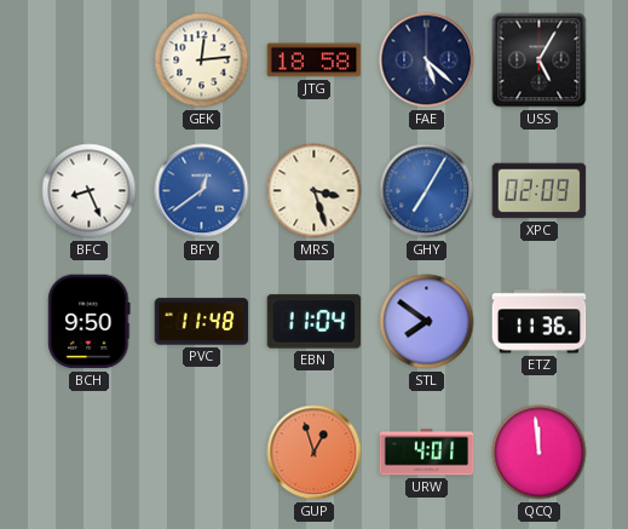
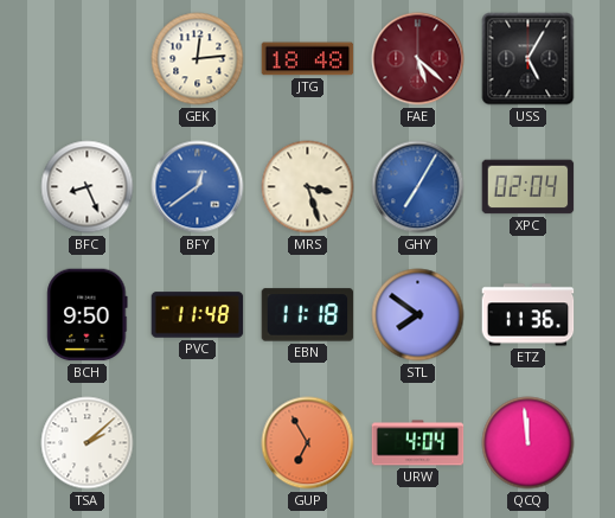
JTG: 18:58 -> 18:48 (308, 59)
FAE dial: navy -> burgundy (418, 59)
XPC: 02:09 -> 02:04 (528, 187)
EBN: 11:04 -> 11:18 (308, 315)
TSA: none -> 2:08 (88, 443)
GUP: 12:57 -> 6:55 (308, 443)
URW: 4:01 -> 4:04 (418, 443)
